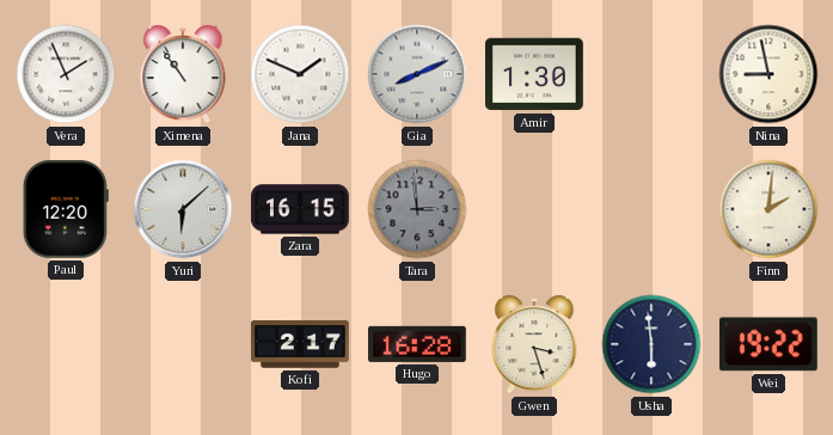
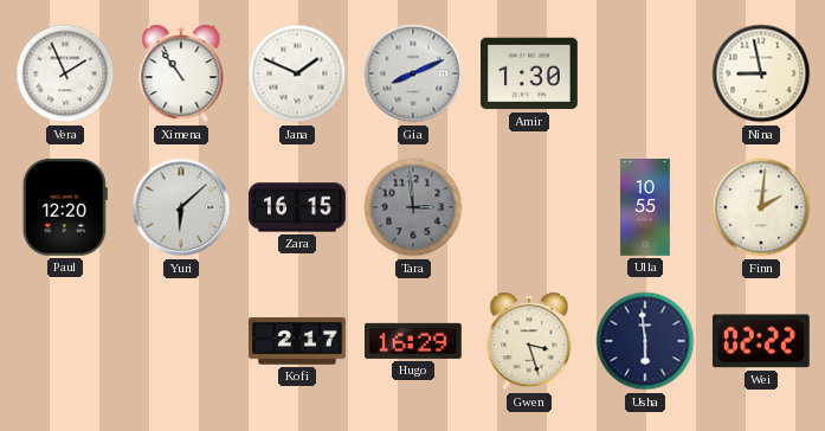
Ulla: none -> 10:55 (646, 207)
Hugo: 16:28 -> 16:29 (414, 341)
Wei: 19:22 -> 02:22 (761, 341)
